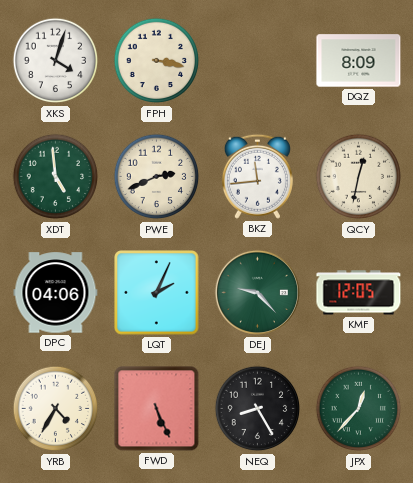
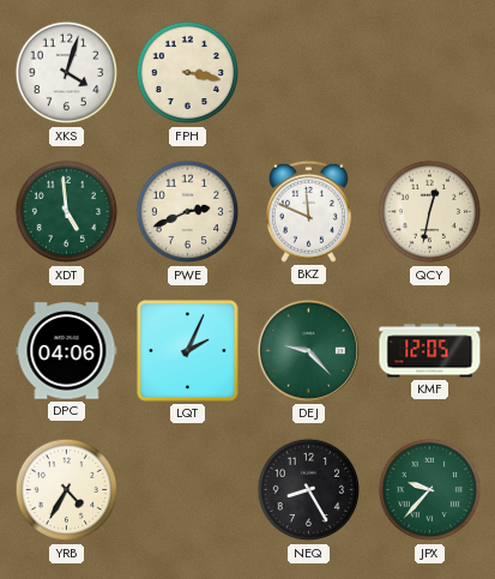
DQZ: 8:09 -> none (359, 61)
BKZ: 11:44 -> 11:49 (308, 211)
FWD: 5:26 -> none (157, 409)
JPX: 12:37 -> 9:37 (430, 490)
